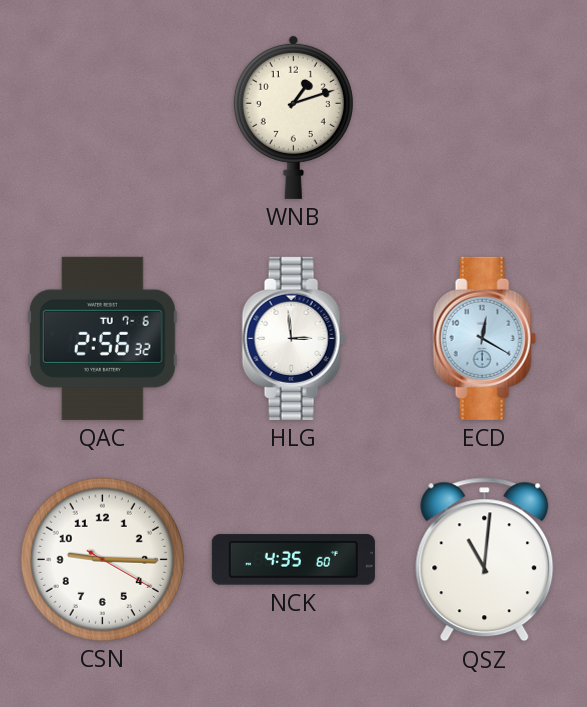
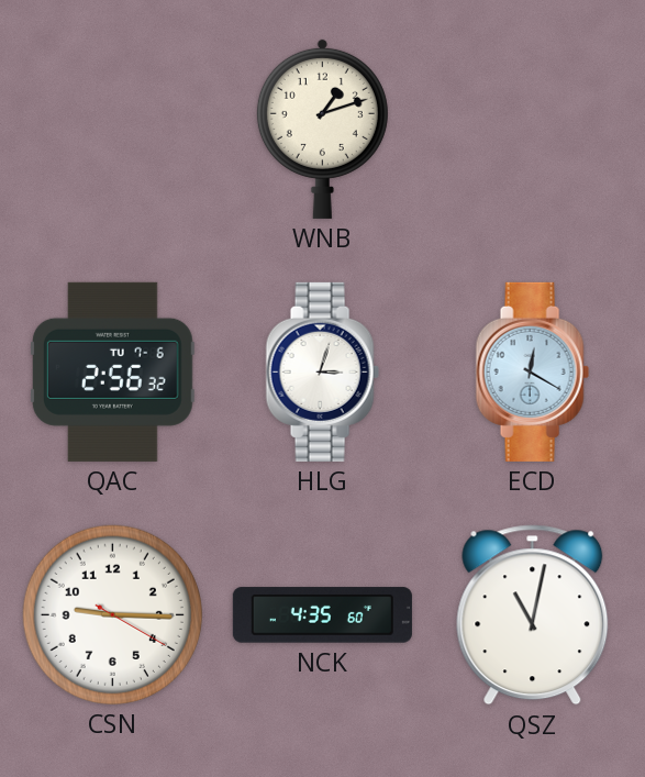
HLG: 2:59 -> 3:03 (322, 371)
QSZ: 11:01 -> 11:02 (533, 615)
